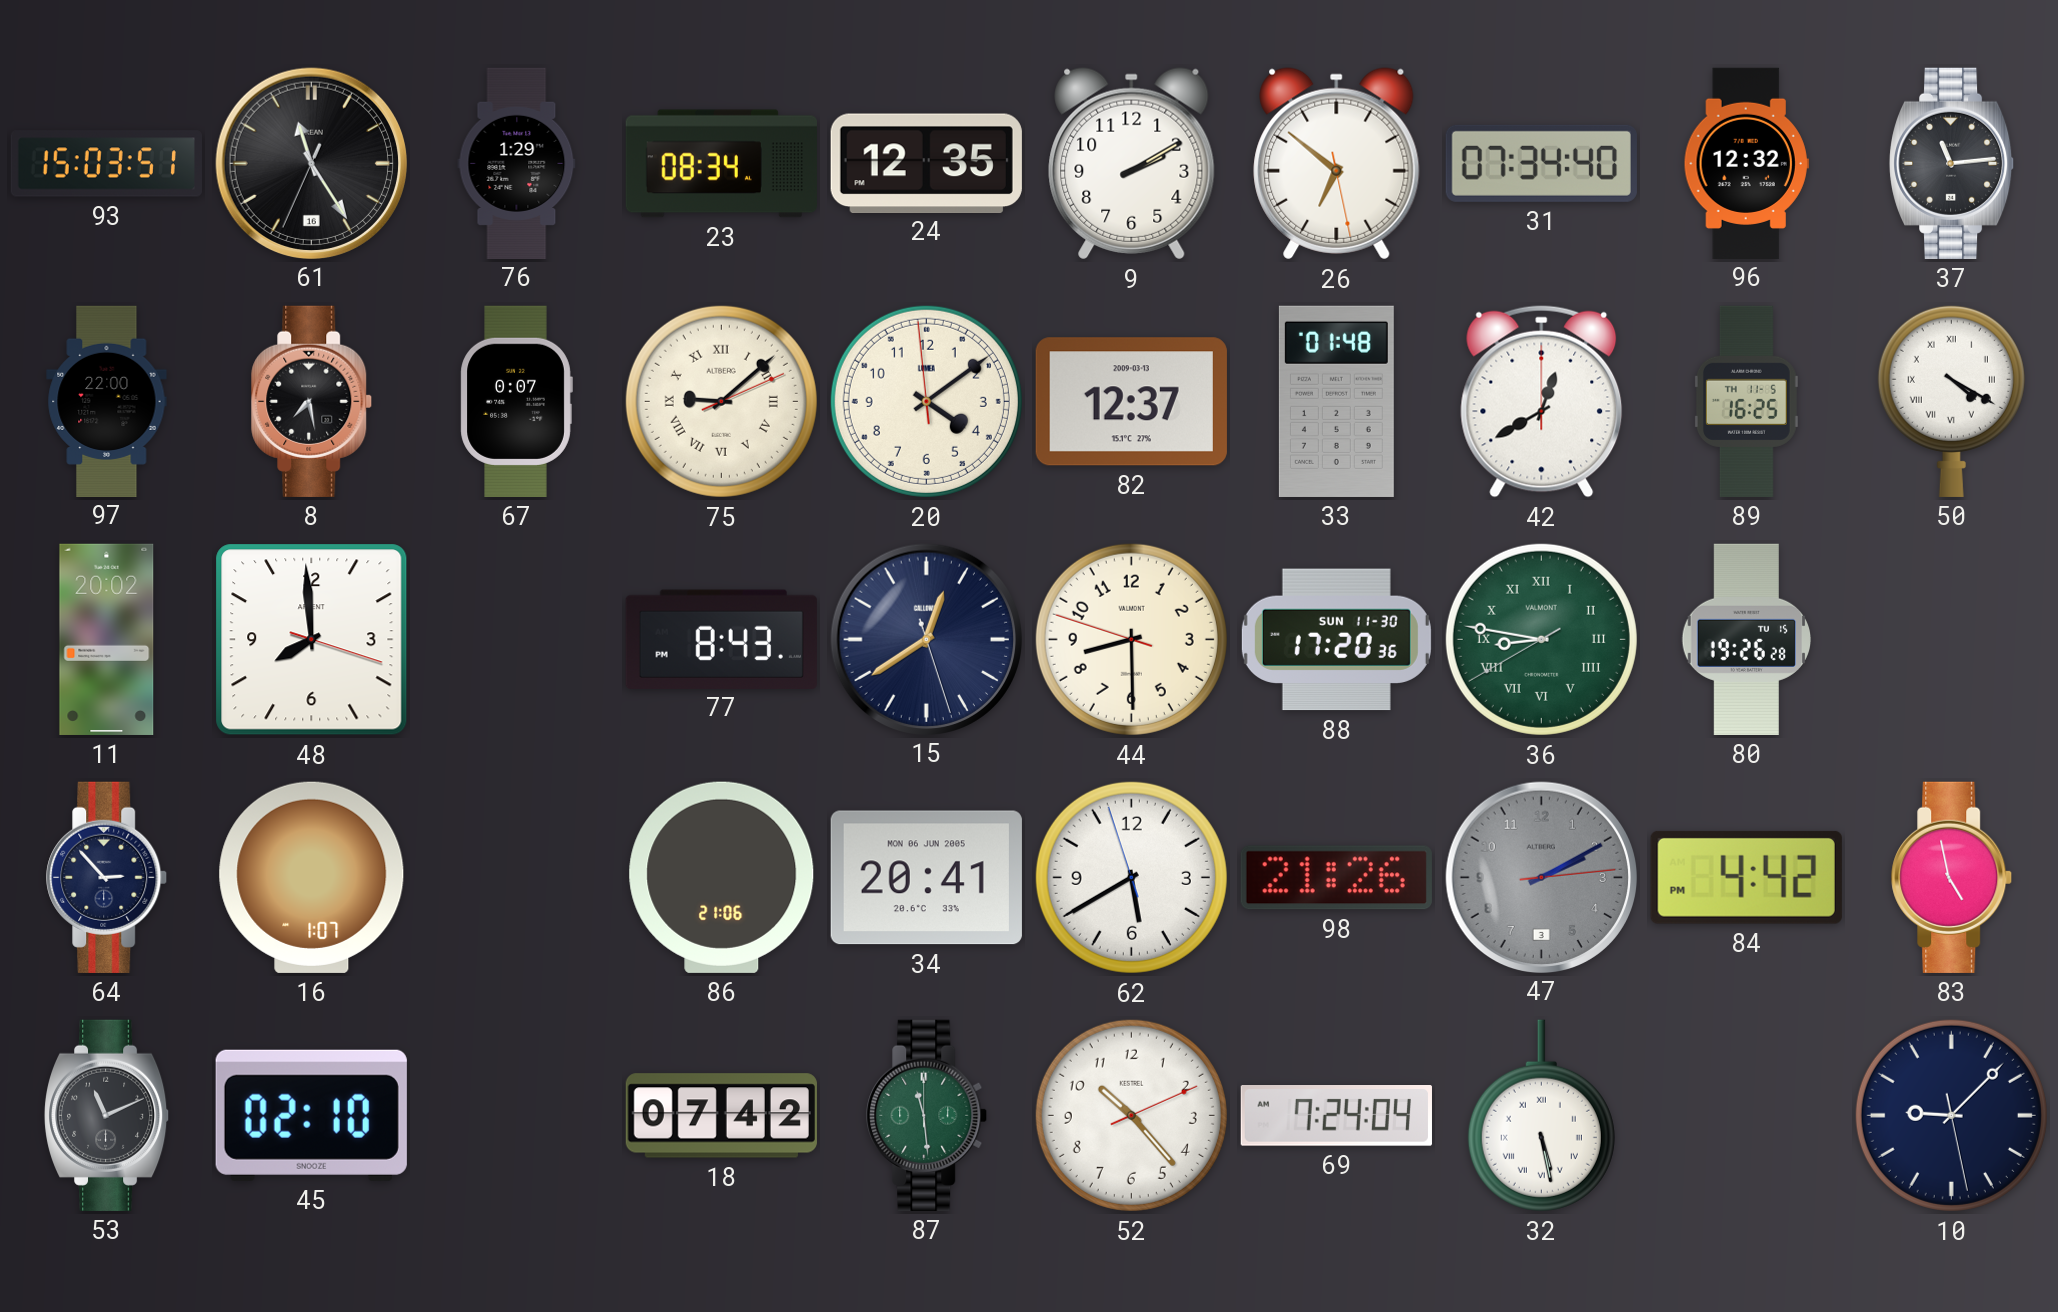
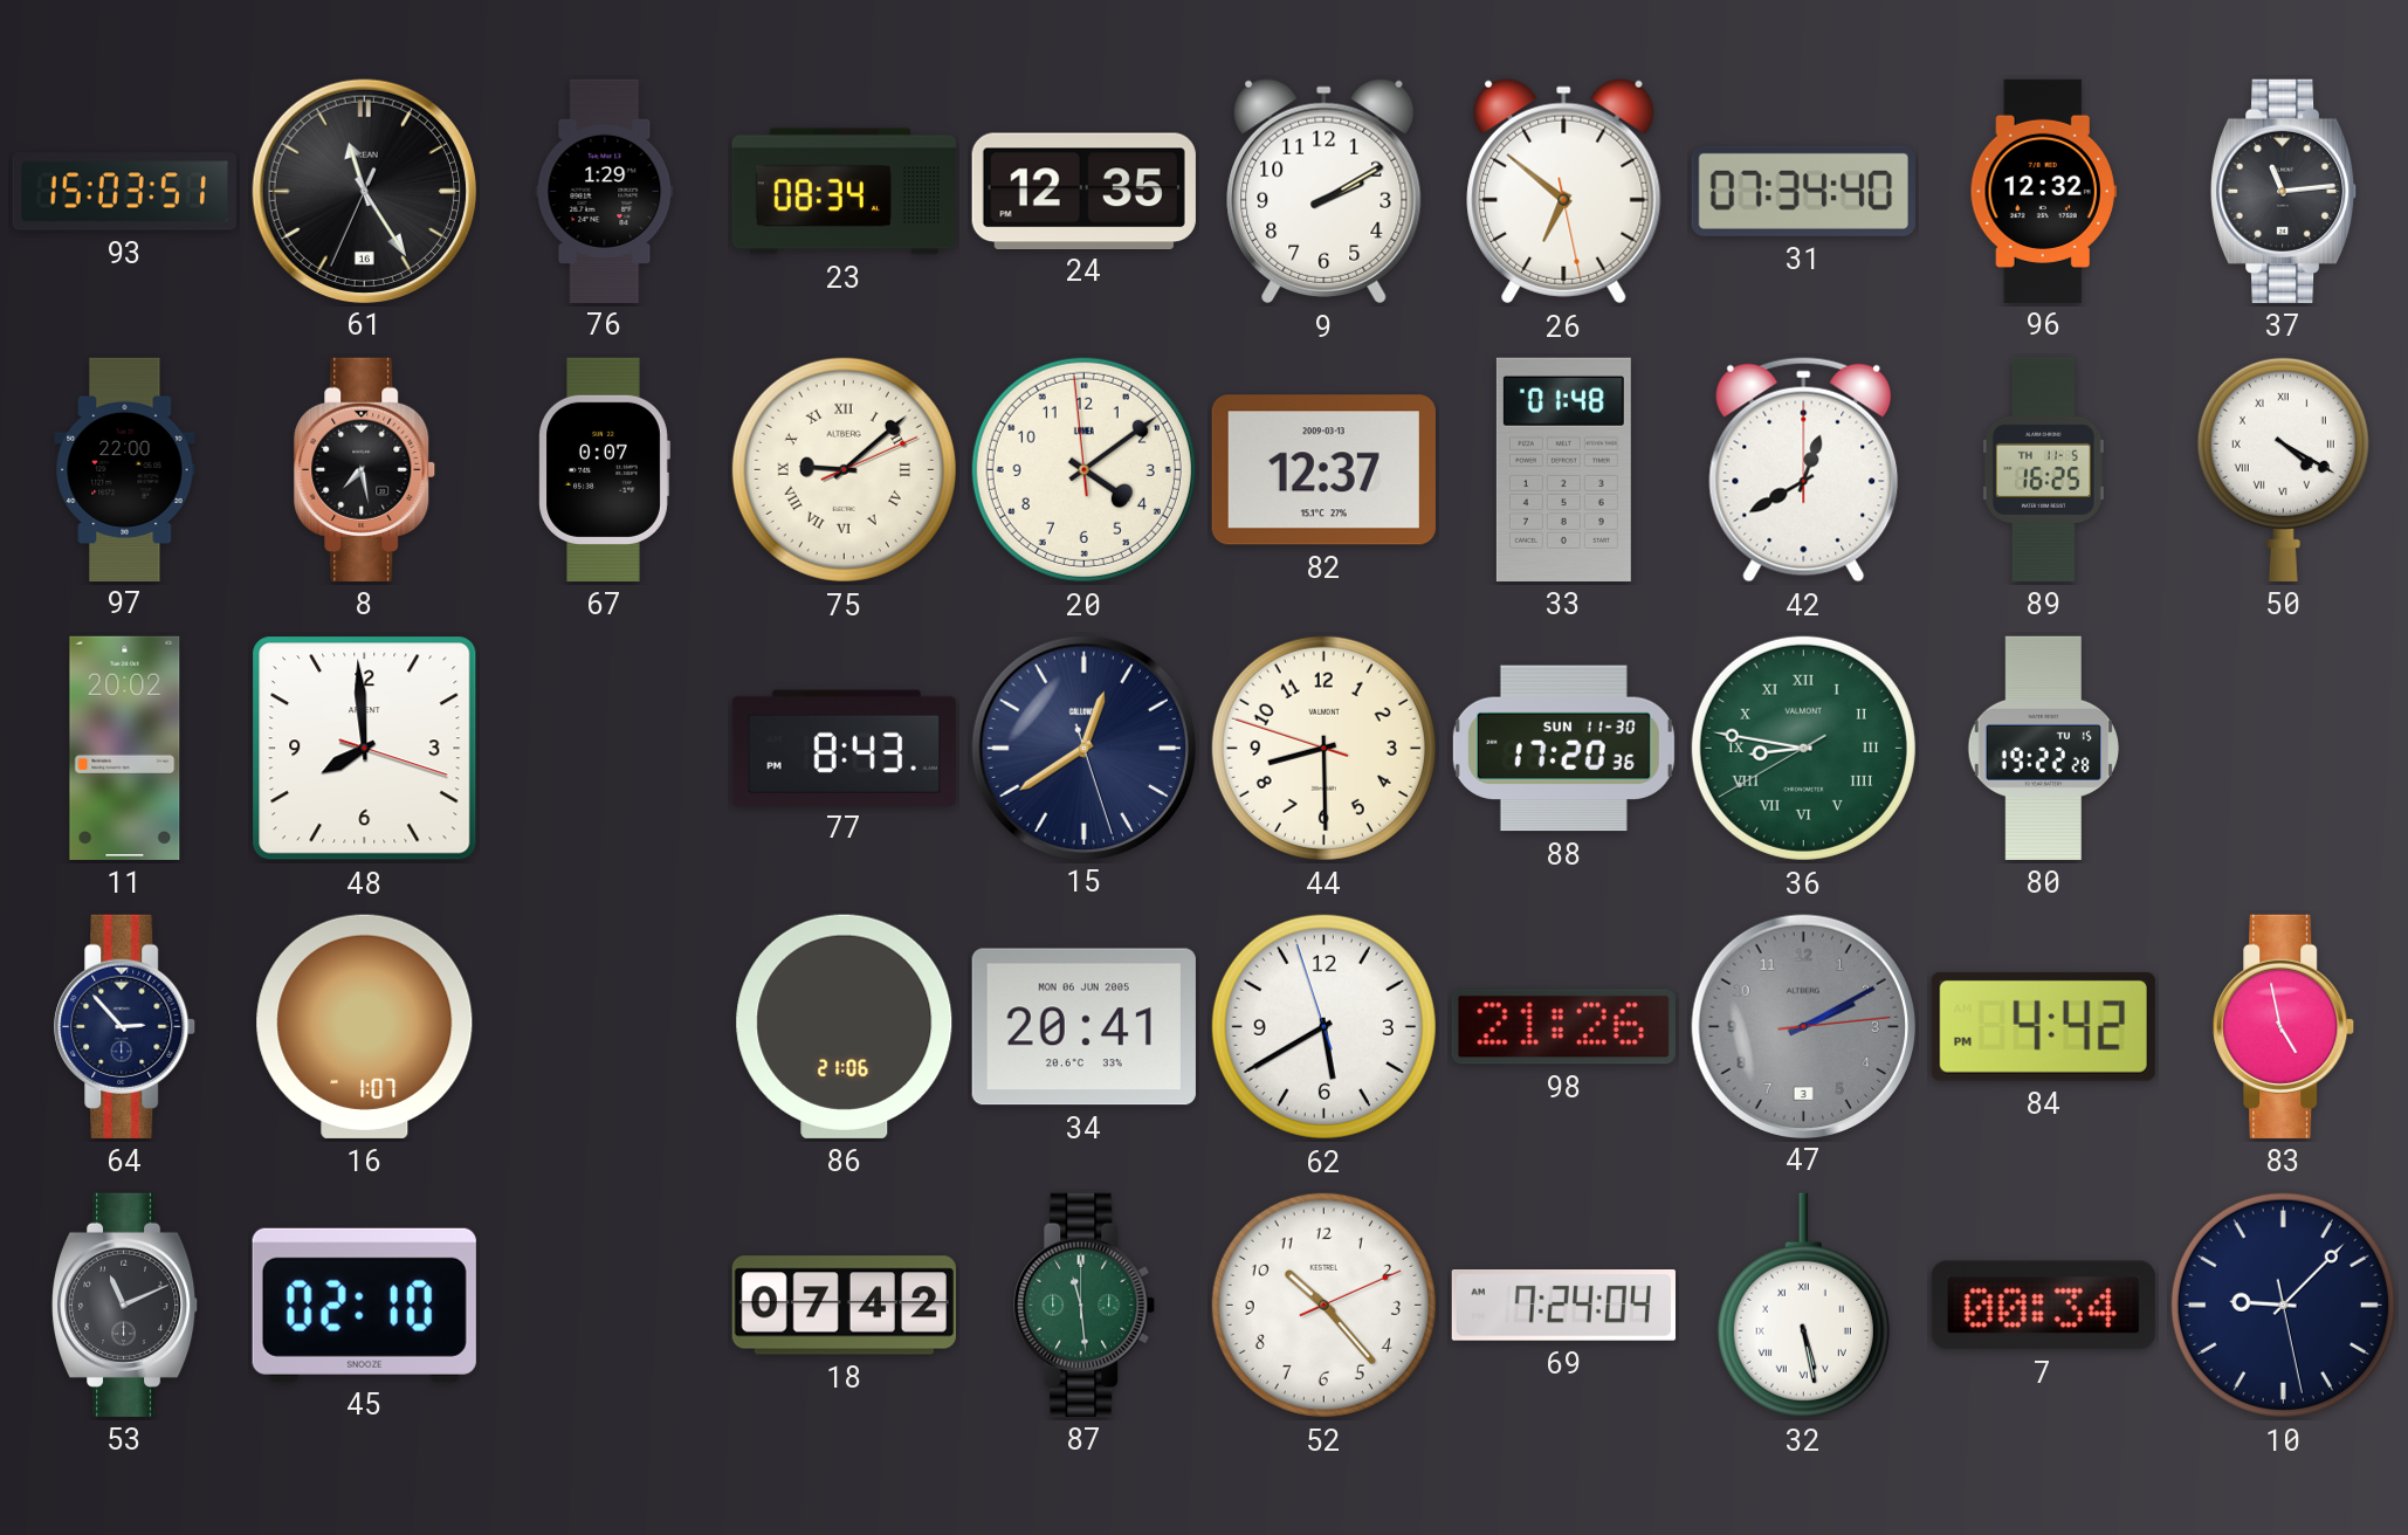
80: 19:26 -> 19:22 (2043, 748)
7: none -> 00:34 (2043, 1306)
